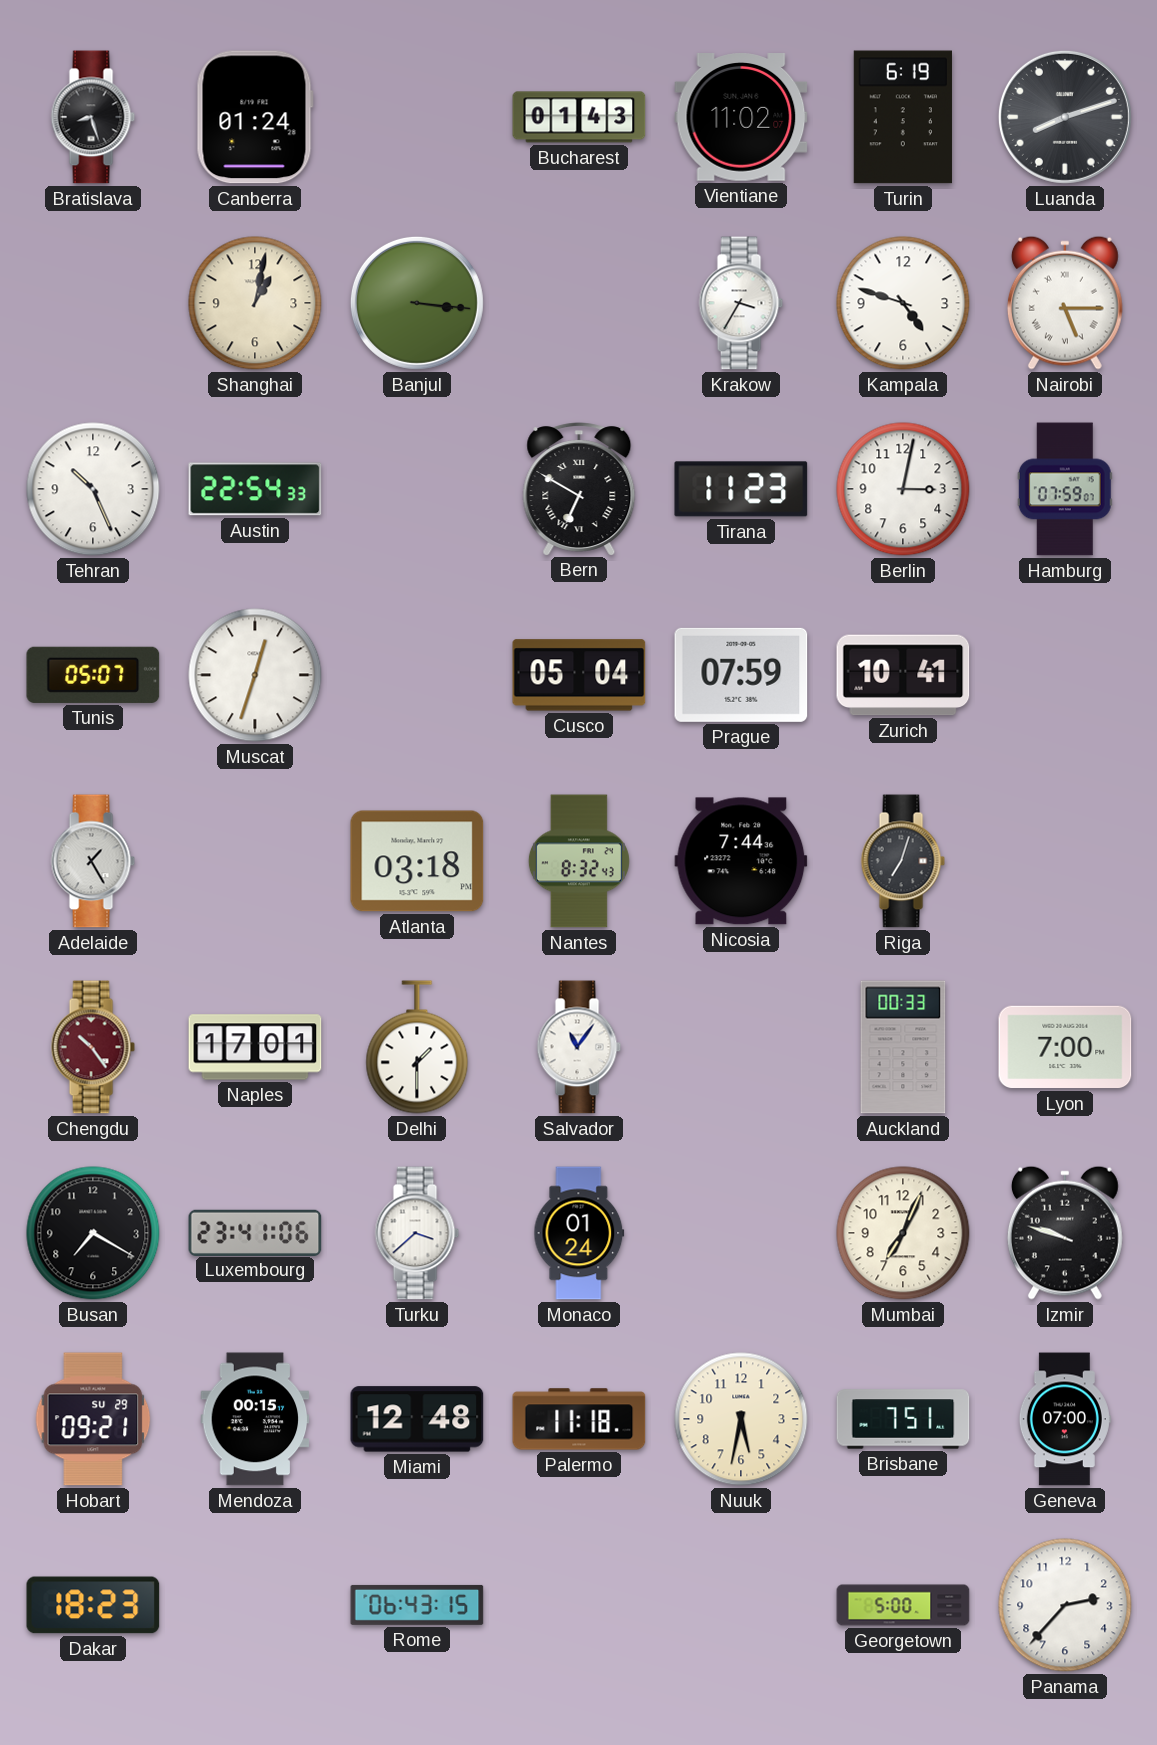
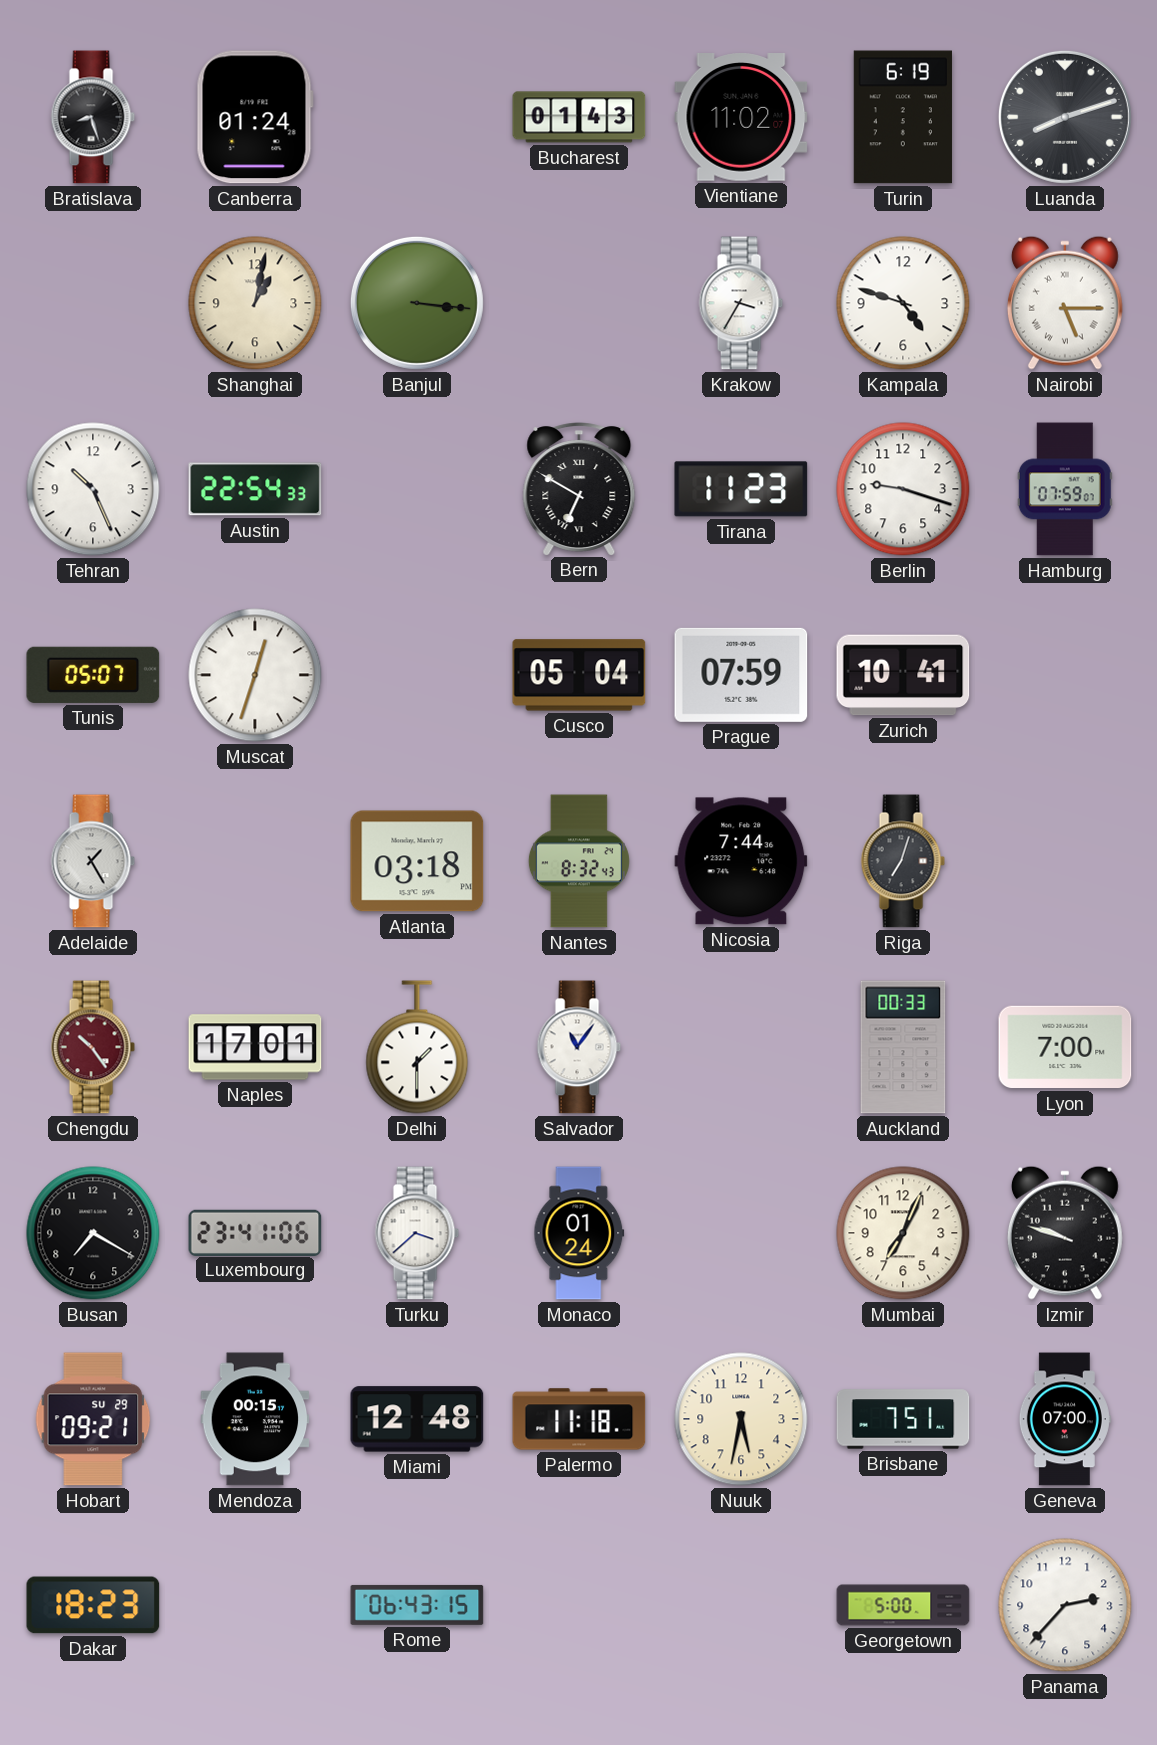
Berlin: 3:02 -> 9:18 (903, 489)
